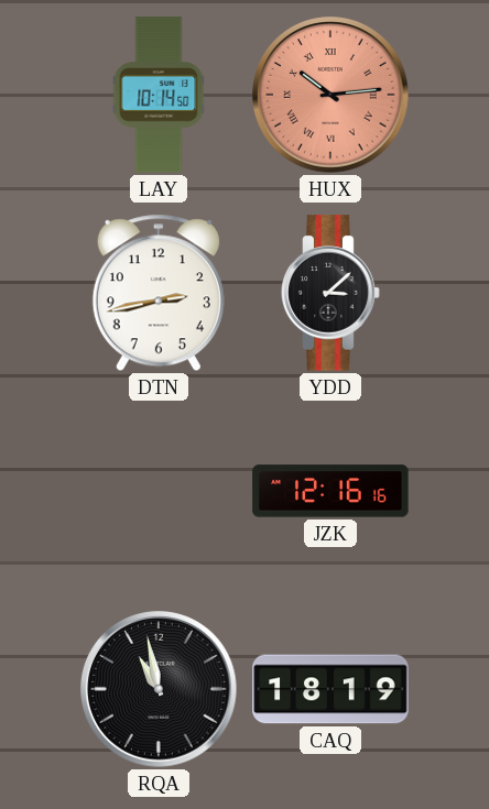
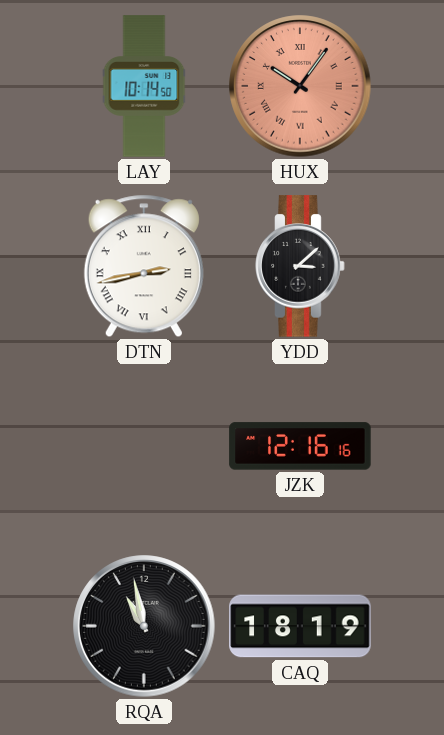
HUX: 10:14 -> 10:06 (300, 86)
DTN numerals: Arabic -> Roman (144, 266)
